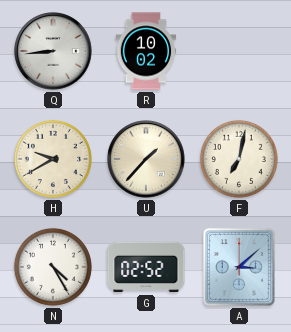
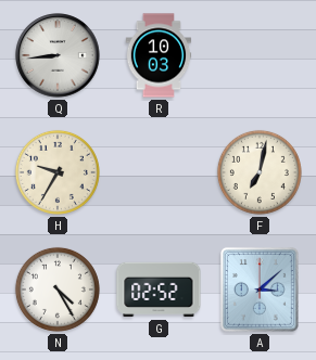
R: 10:02 -> 10:03 (159, 55)
H: 9:40 -> 9:35 (58, 172)
U: 1:37 -> none (146, 159)
